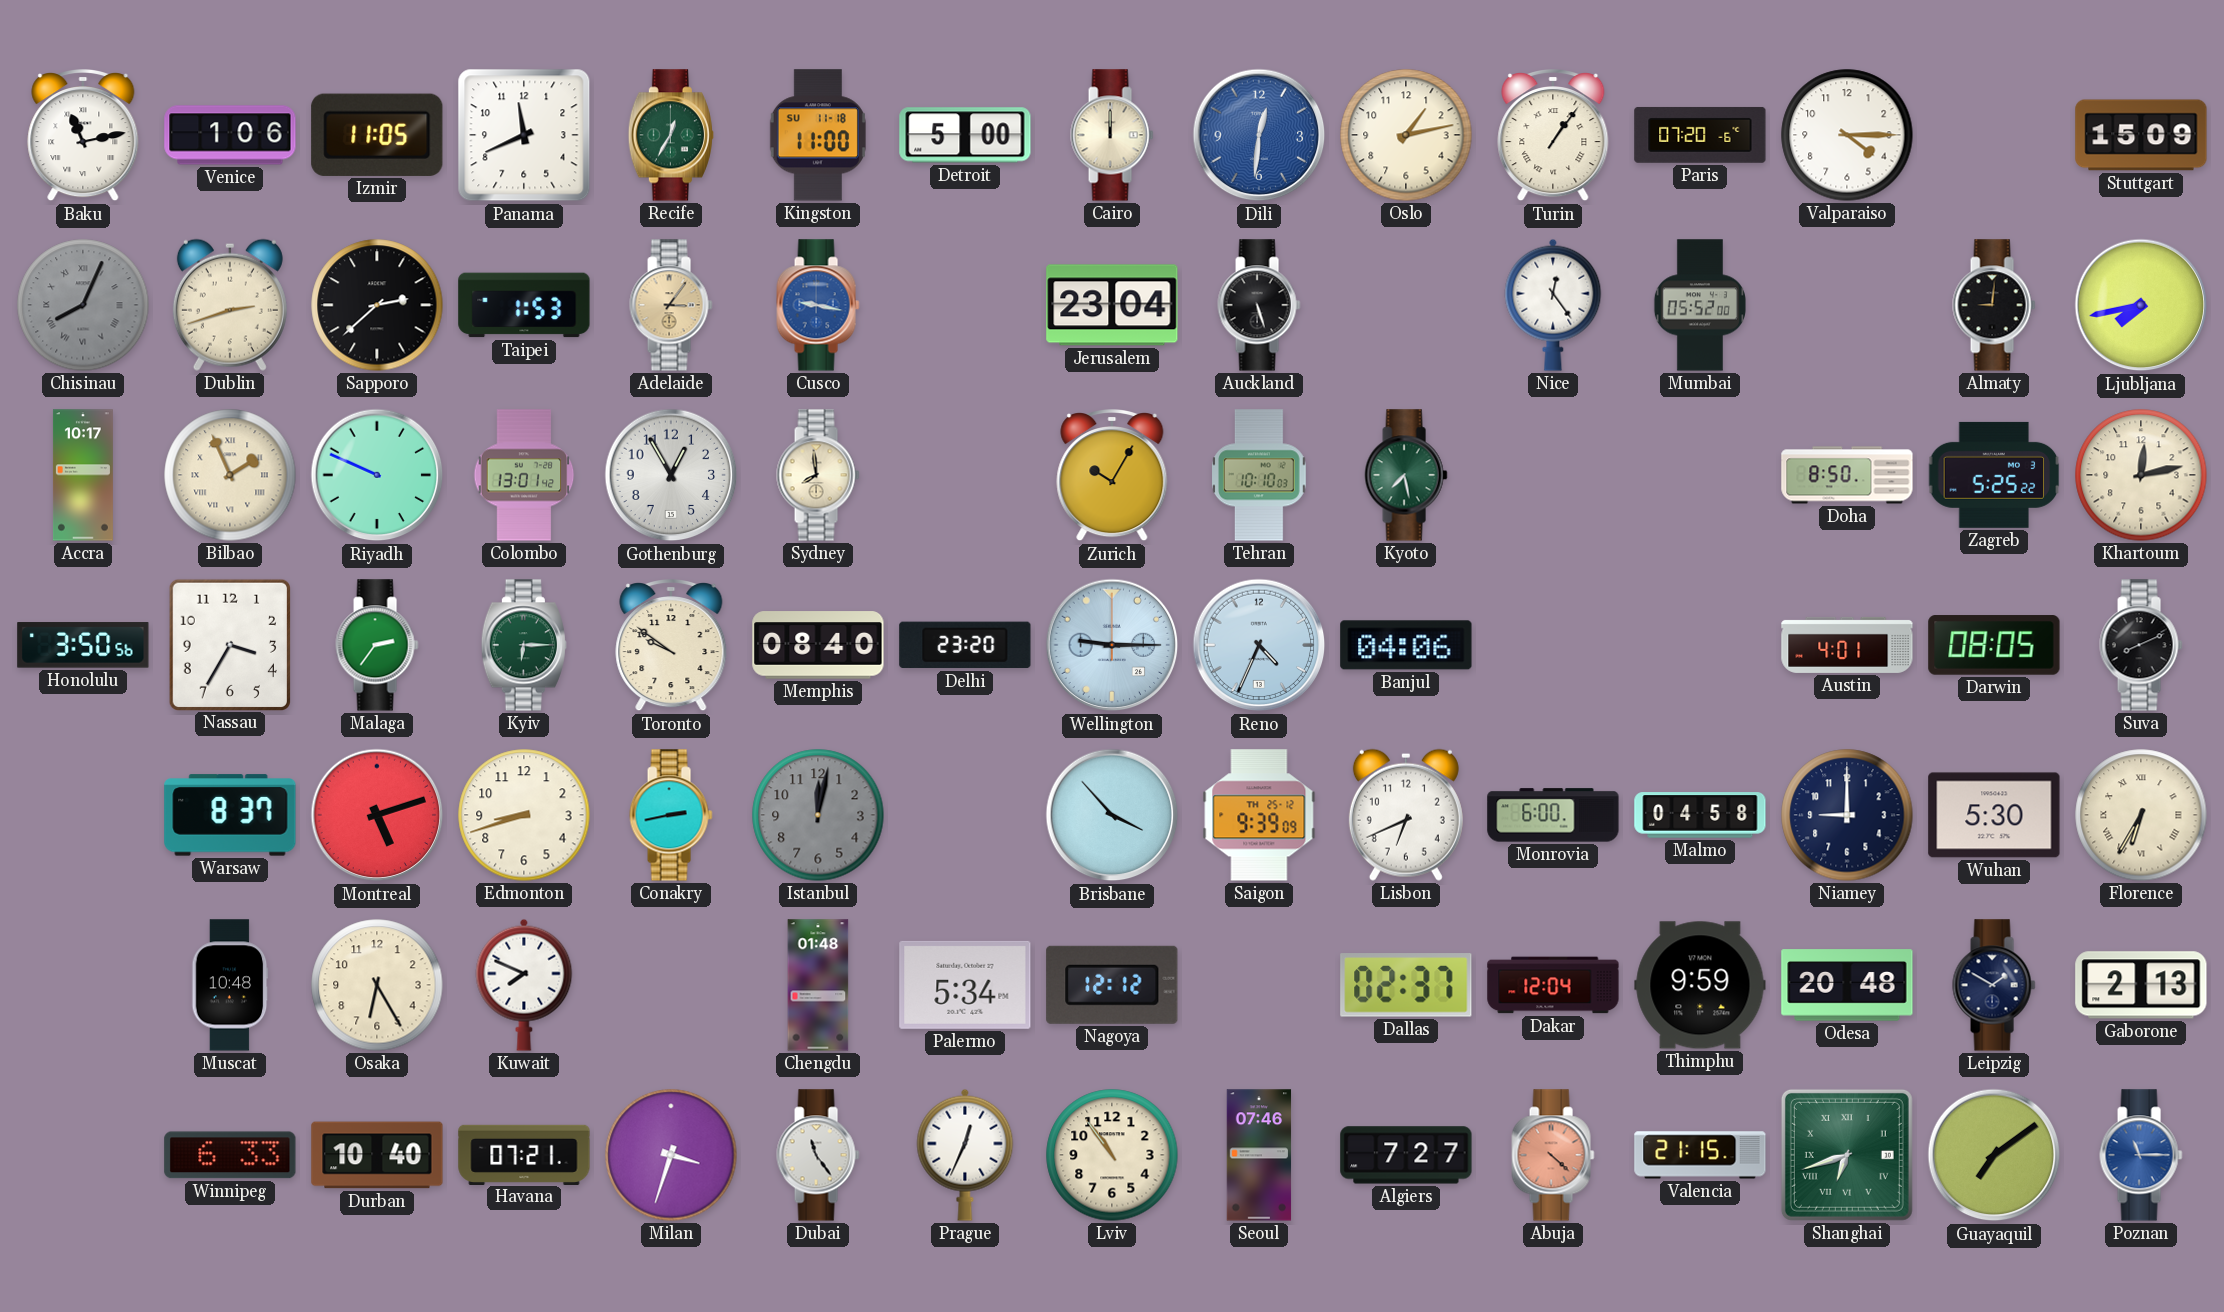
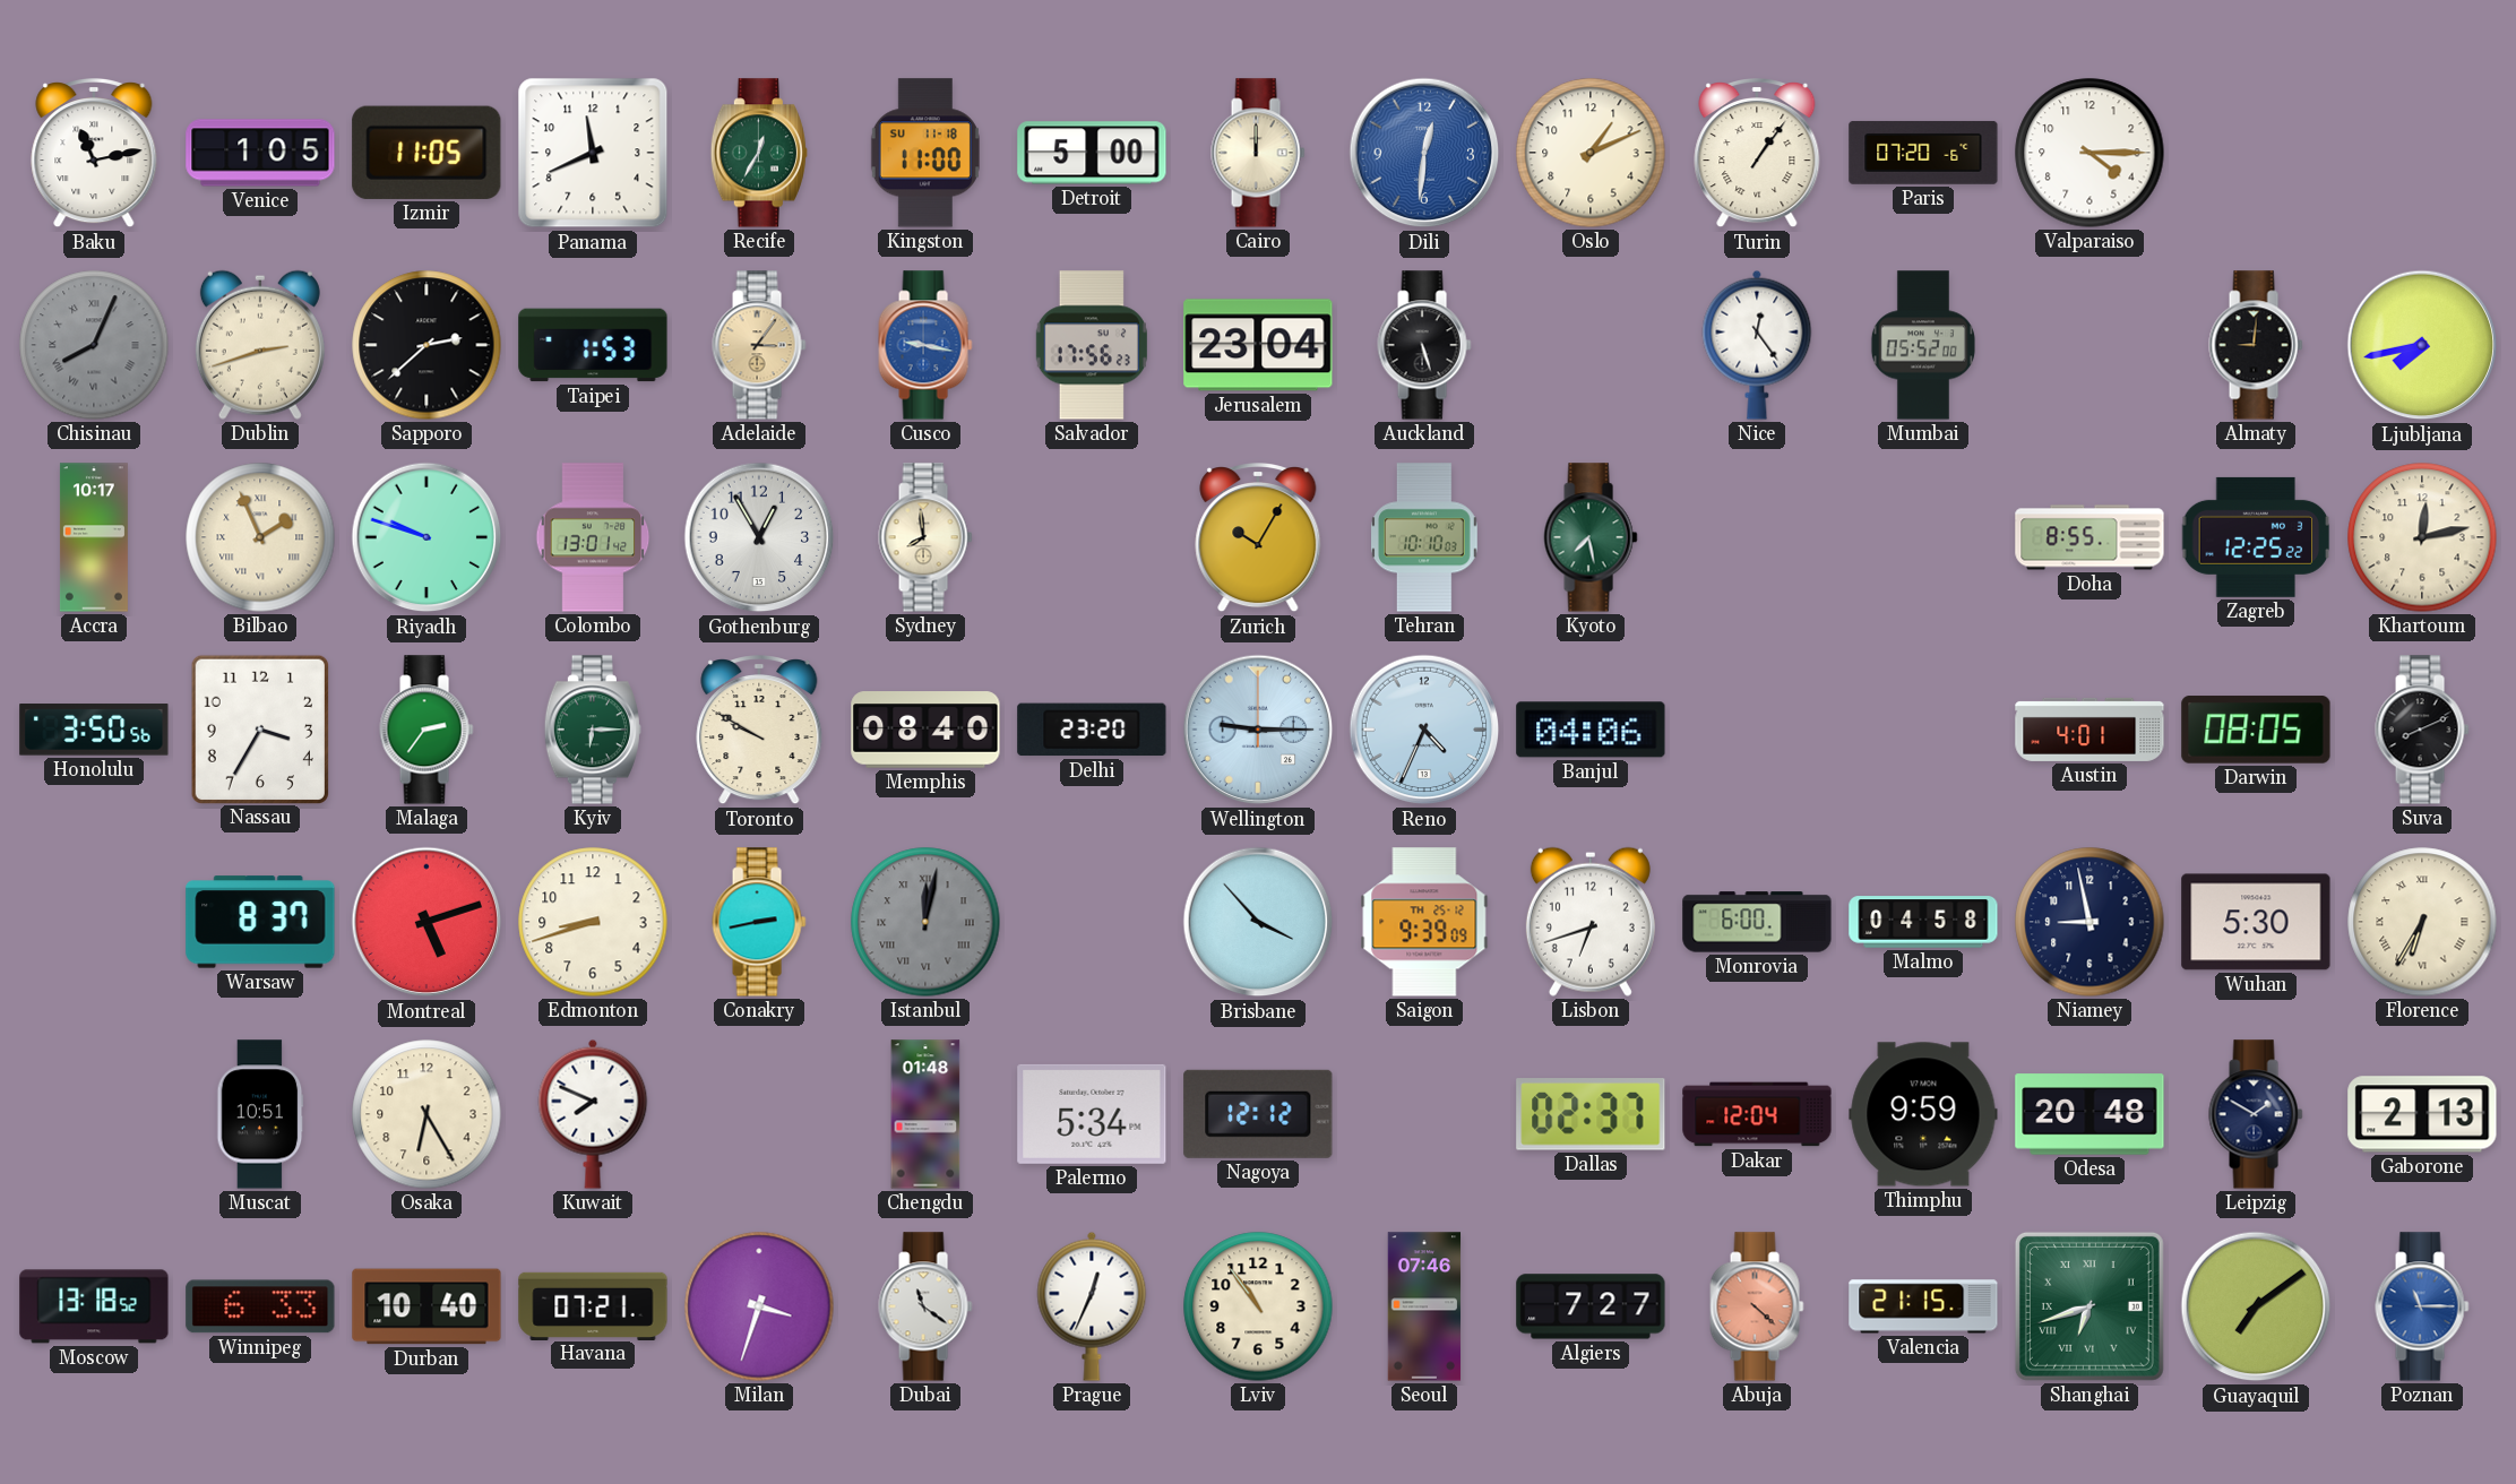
Venice: 1:06 -> 1:05 (260, 153)
Oslo: 1:13 -> 1:11 (1591, 153)
Stuttgart: 15:09 -> none (2141, 135)
Salvador: none -> 17:56 (1092, 345)
Riyadh: 9:49 -> 9:48 (426, 537)
Doha: 8:50 -> 8:55 (2090, 537)
Zagreb: 5:25 -> 12:25 (2256, 537)
Toronto: 9:51 -> 9:50 (759, 730)
Istanbul numerals: Arabic -> Roman (925, 922)
Lisbon: 6:41 -> 6:42 (1591, 922)
Niamey: 9:00 -> 8:58 (2090, 922)
Muscat: 10:48 -> 10:51 (260, 1114)
Moscow: none -> 13:18 (94, 1306)
Dubai: 11:24 -> 11:21 (925, 1306)
